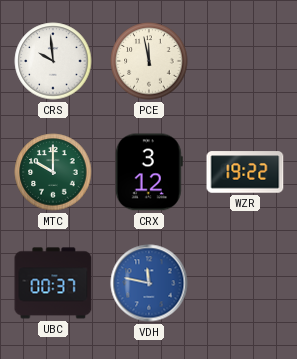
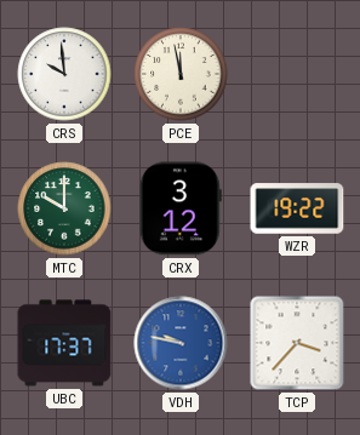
UBC: 00:37 -> 17:37 (64, 343)
VDH: 11:47 -> 9:47 (181, 343)
TCP: none -> 3:37 (297, 343)
